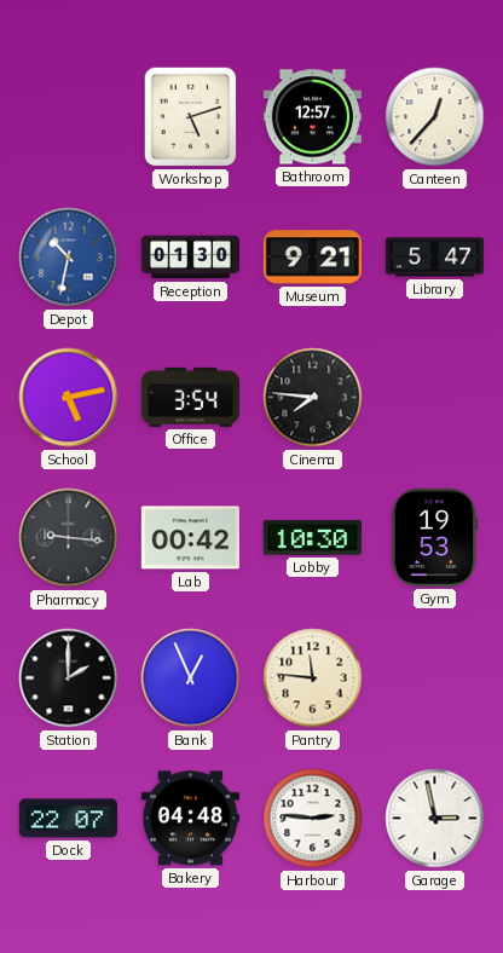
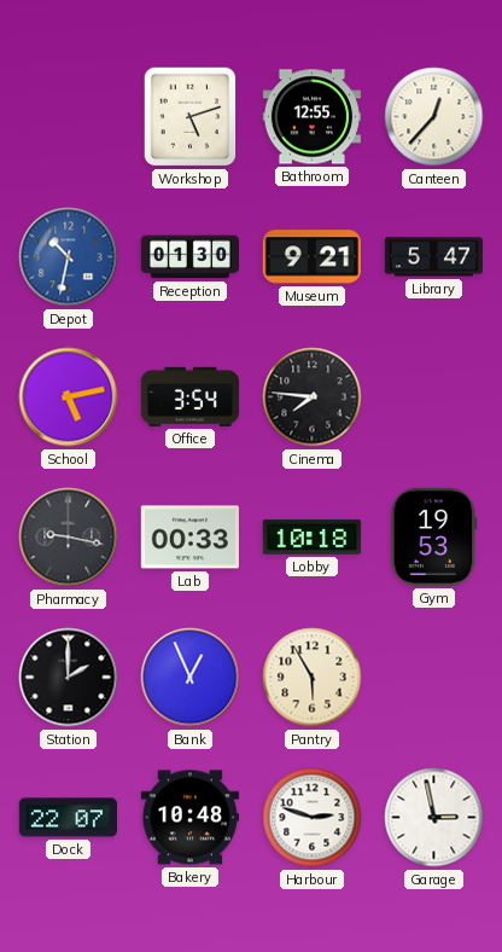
Bathroom: 12:57 -> 12:55 (311, 117)
Pharmacy: 9:16 -> 9:17 (69, 538)
Lab: 00:42 -> 00:33 (189, 538)
Lobby: 10:30 -> 10:18 (311, 538)
Pantry: 11:46 -> 5:55 (313, 678)
Bakery: 04:48 -> 10:48 (189, 818)
Harbour: 2:46 -> 2:48 (313, 818)
